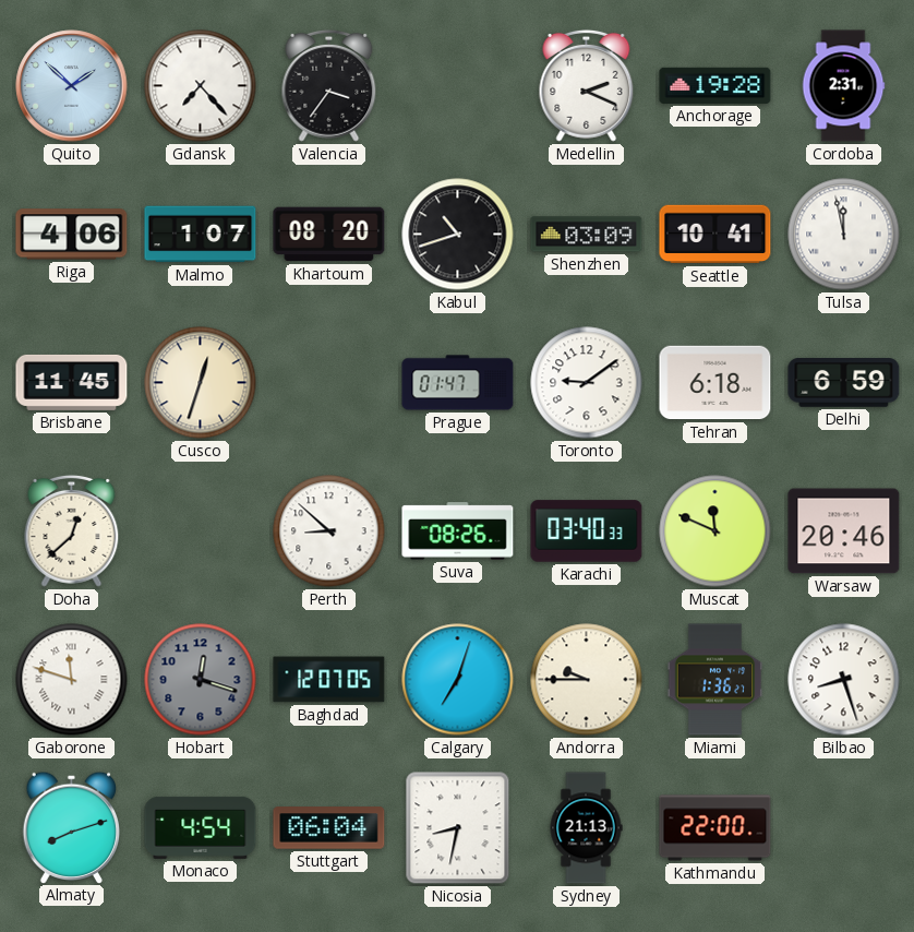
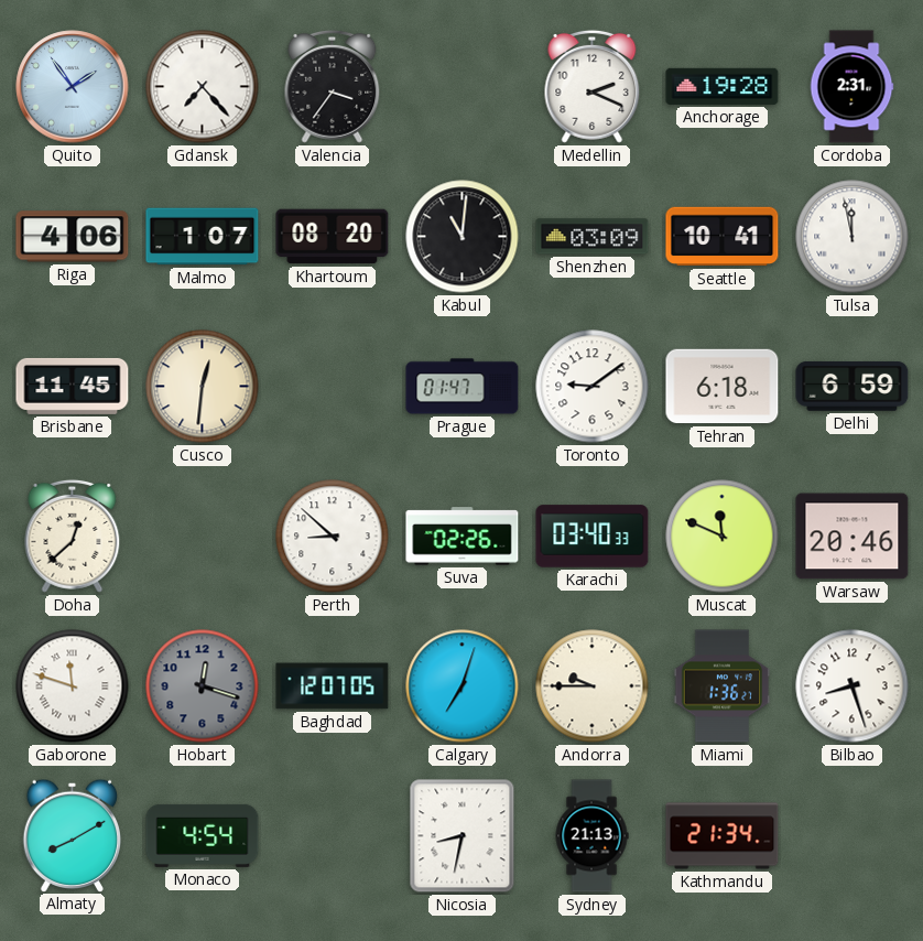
Quito: 1:52 -> 1:54 (73, 87)
Kabul: 10:42 -> 11:01 (463, 237)
Cusco: 12:33 -> 12:31 (203, 387)
Suva: 08:26 -> 02:26 (463, 537)
Almaty: 8:12 -> 8:10 (72, 835)
Stuttgart: 06:04 -> none (329, 828)
Kathmandu: 22:00 -> 21:34 (723, 836)
